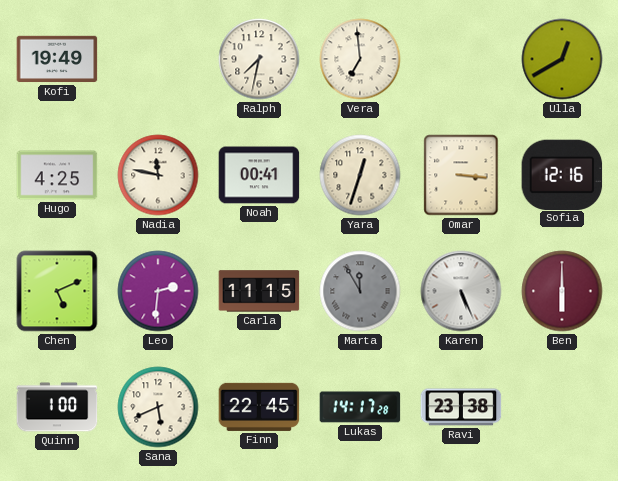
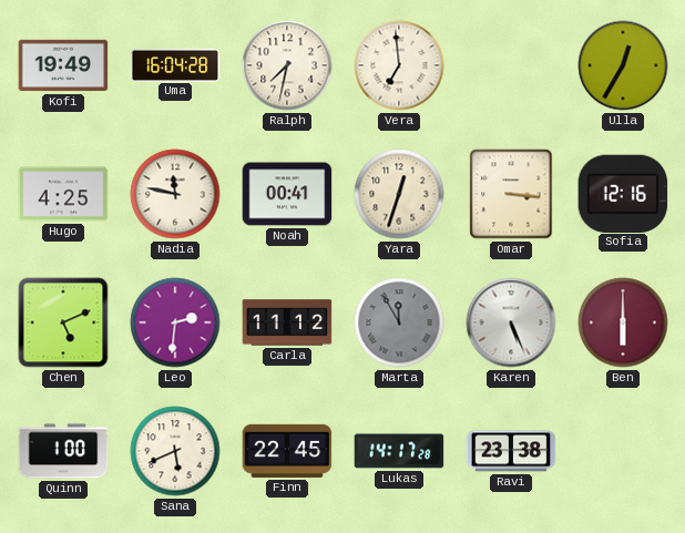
Uma: none -> 16:04 (175, 64)
Ulla: 12:40 -> 12:35 (623, 65)
Carla: 11:15 -> 11:12 (287, 322)
